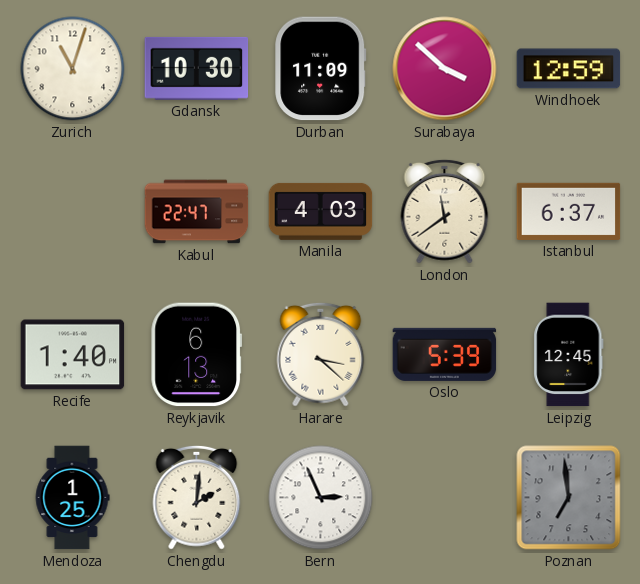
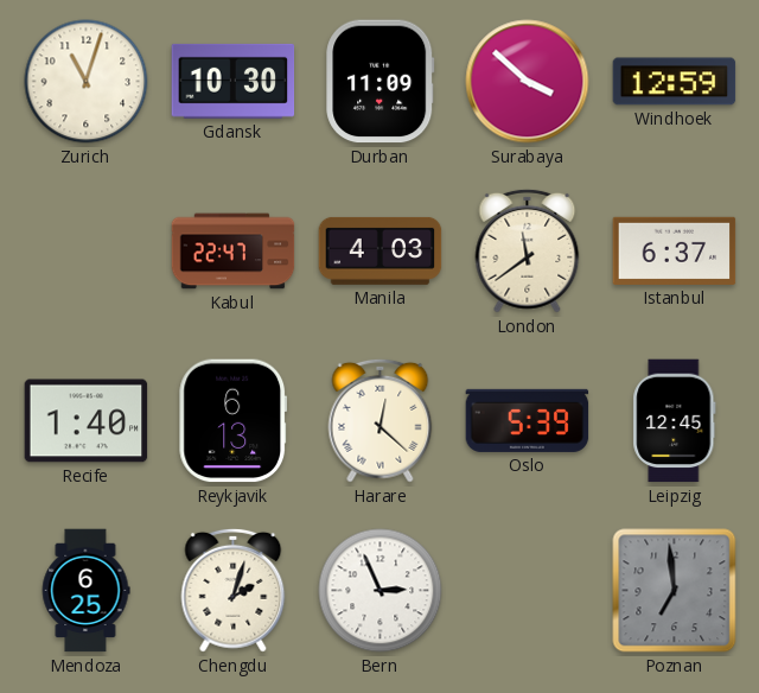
Harare: 3:22 -> 12:22 (381, 420)
Mendoza: 1:25 -> 6:25 (85, 591)
Chengdu: 2:01 -> 2:03 (234, 590)
